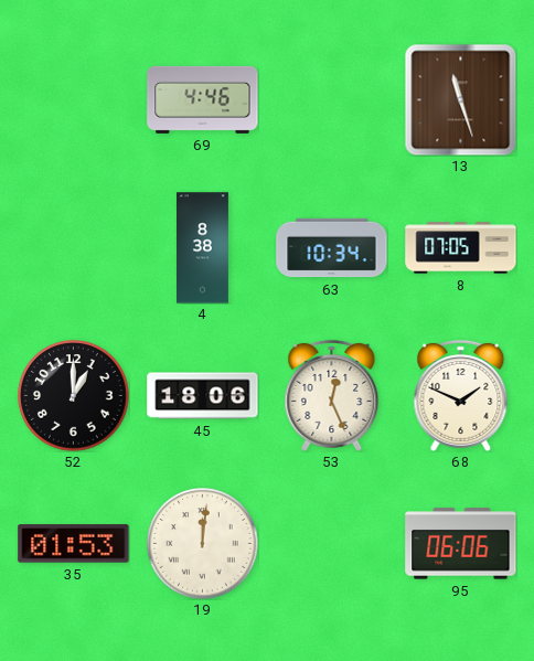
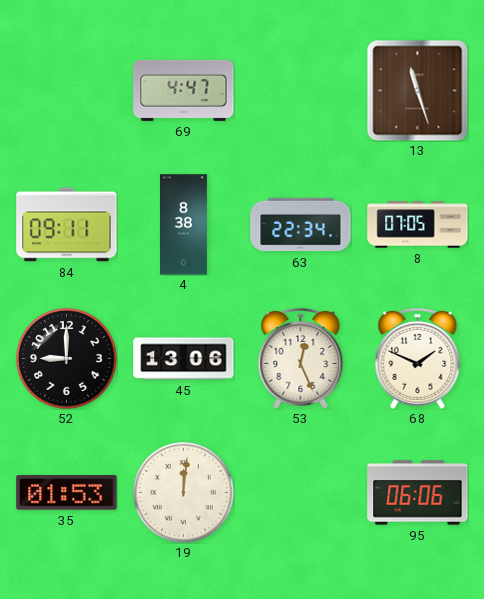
69: 4:46 -> 4:47 (184, 90)
84: none -> 09:11 (67, 225)
63: 10:34 -> 22:34 (301, 225)
52: 1:00 -> 9:00 (67, 359)
45: 18:06 -> 13:06 (184, 359)
